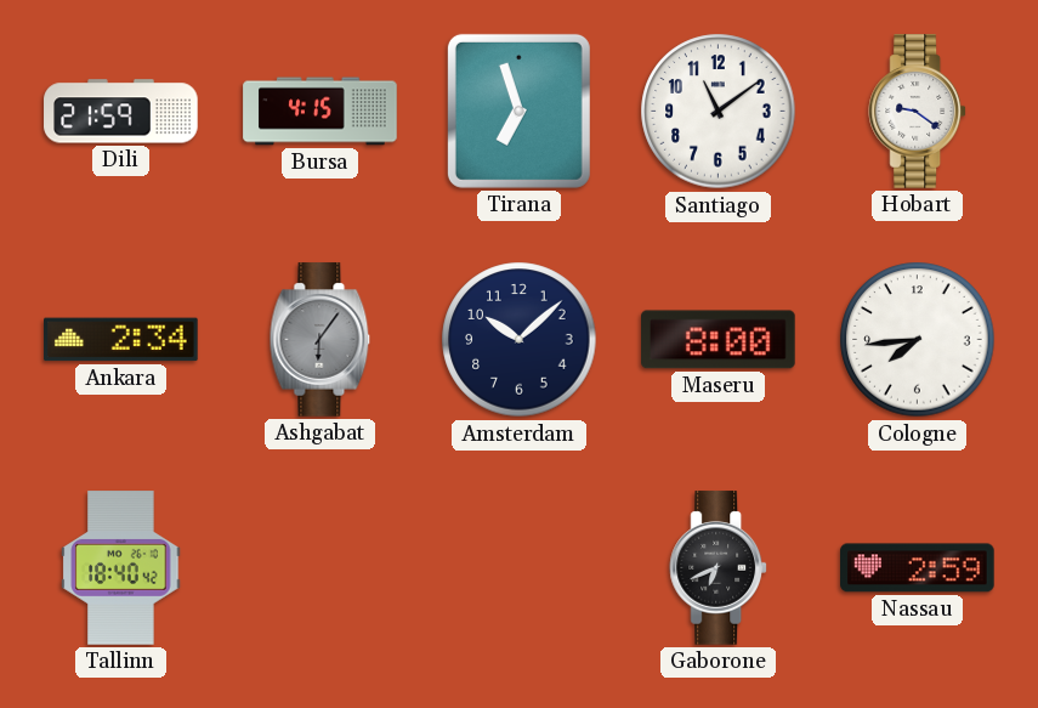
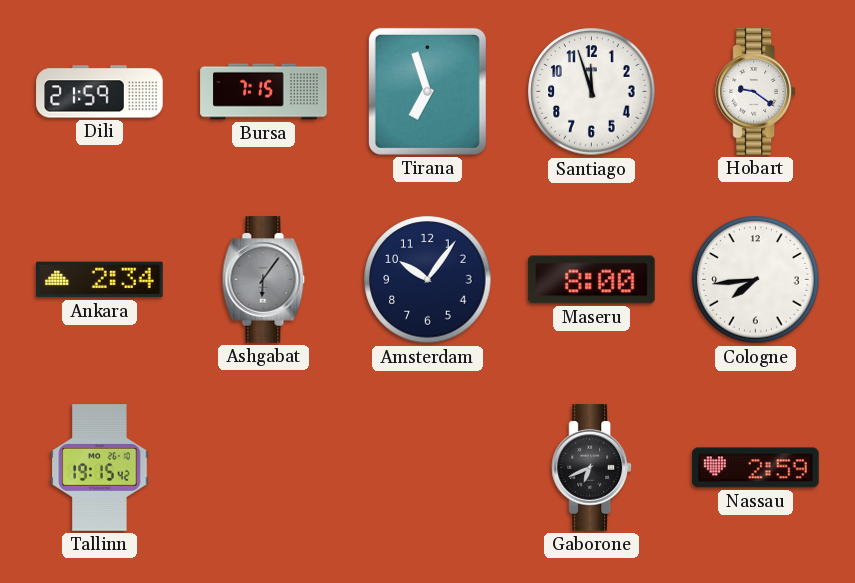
Bursa: 4:15 -> 7:15 (264, 92)
Santiago: 11:09 -> 11:57 (592, 92)
Amsterdam: 10:08 -> 10:06 (428, 280)
Tallinn: 18:40 -> 19:15 (100, 468)
